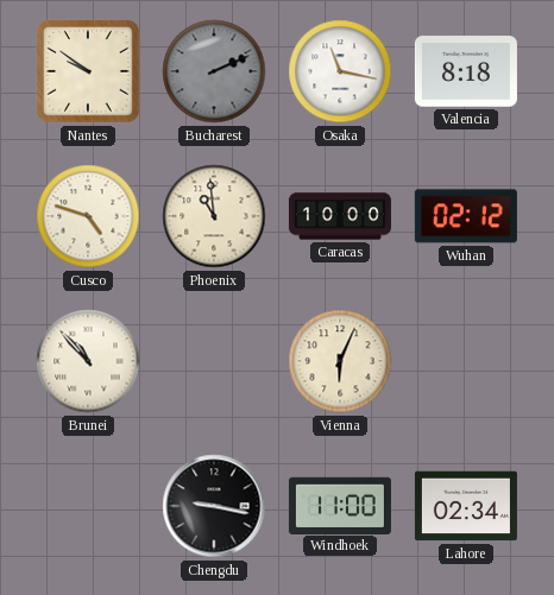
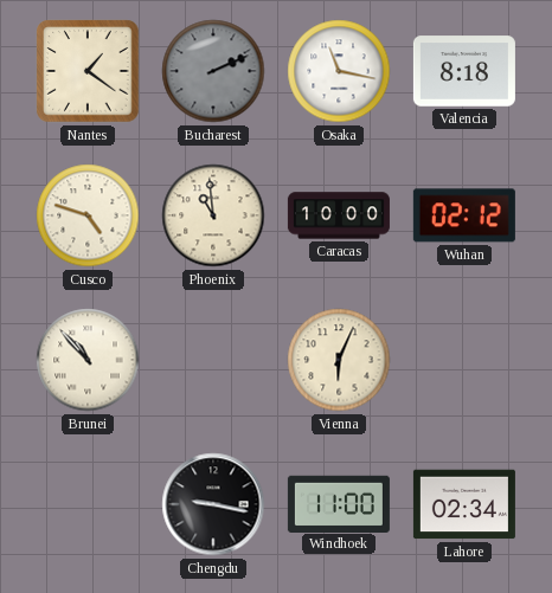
Nantes: 9:51 -> 1:21 (88, 71)
